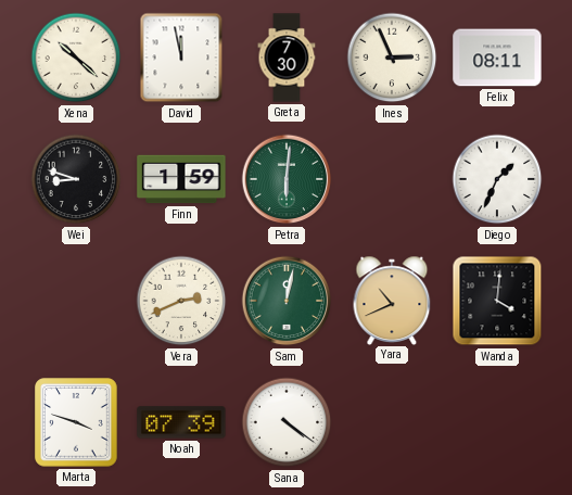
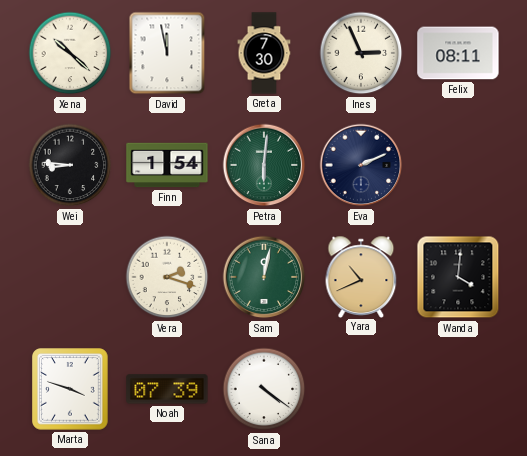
Wei: 8:48 -> 8:46 (70, 165)
Finn: 1:59 -> 1:54 (167, 165)
Eva: none -> 2:11 (361, 165)
Diego: 1:34 -> none (497, 179)
Vera: 2:41 -> 2:18 (167, 277)
